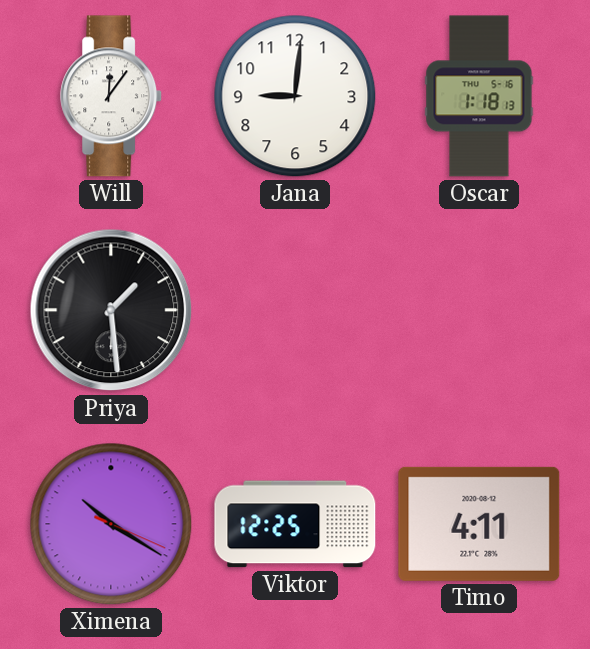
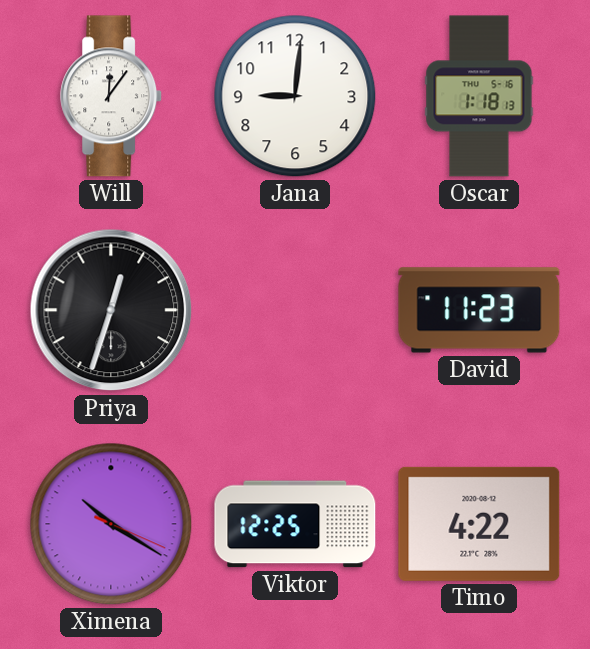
Priya: 1:29 -> 12:33 (111, 310)
David: none -> 11:23 (479, 310)
Timo: 4:11 -> 4:22 (479, 524)
